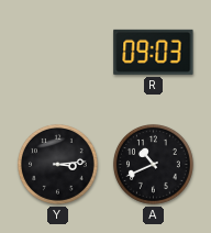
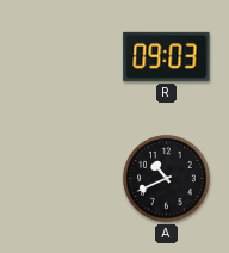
Y: 3:14 -> none (57, 164)
